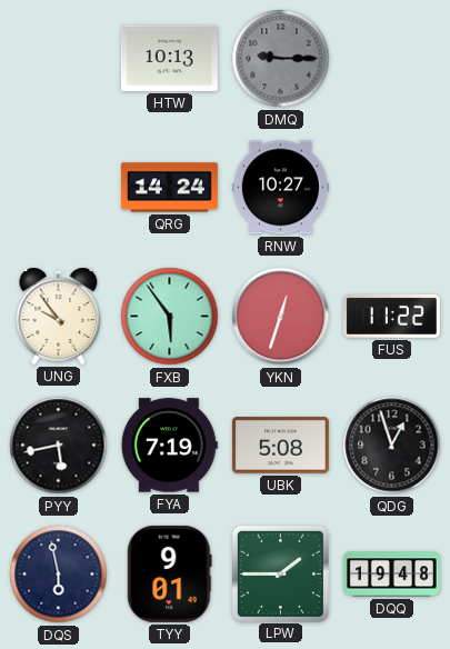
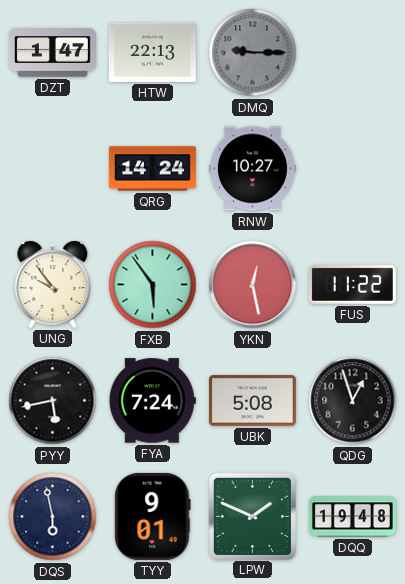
DZT: none -> 1:47 (52, 53)
HTW: 10:13 -> 22:13 (152, 52)
YKN: 12:33 -> 12:28 (253, 285)
FYA: 7:19 -> 7:24 (152, 401)
LPW: 1:45 -> 1:49 (252, 516)
